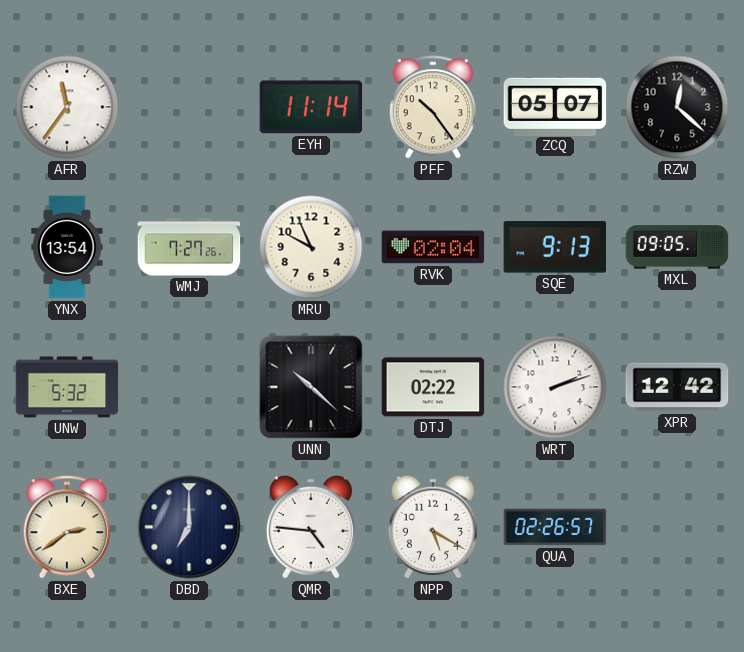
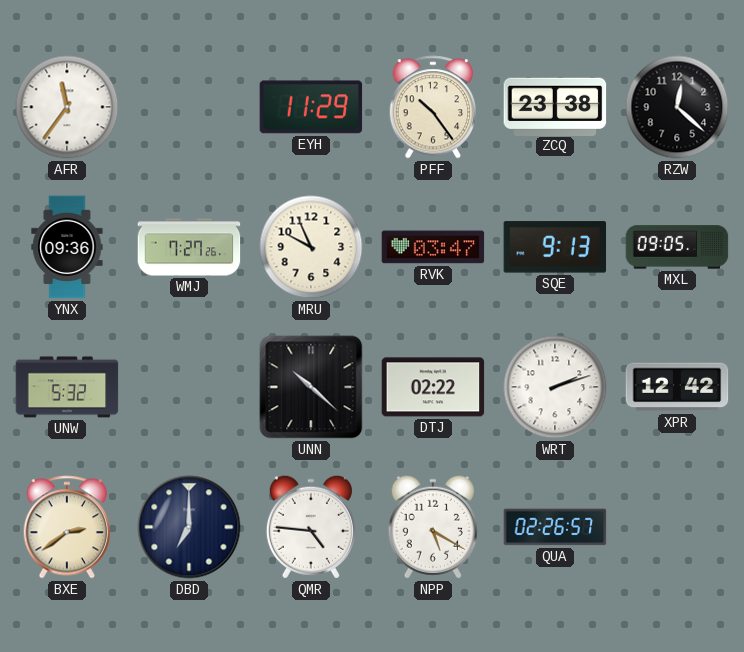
EYH: 11:14 -> 11:29 (311, 107)
ZCQ: 05:07 -> 23:38 (555, 106)
YNX: 13:54 -> 09:36 (67, 247)
RVK: 02:04 -> 03:47 (433, 247)
